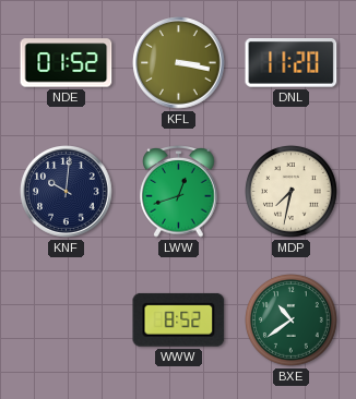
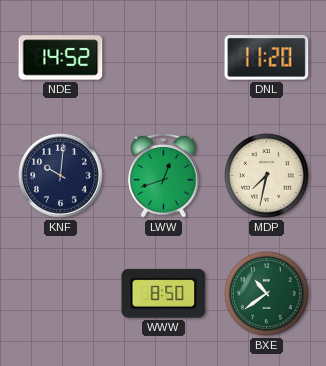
NDE: 01:52 -> 14:52 (61, 58)
KFL: 3:17 -> none (179, 63)
WWW: 8:52 -> 8:50 (164, 293)
